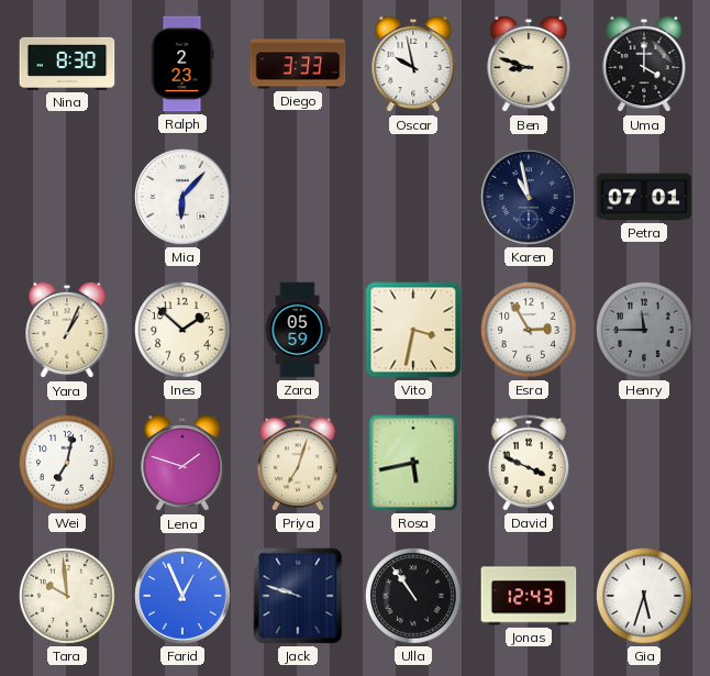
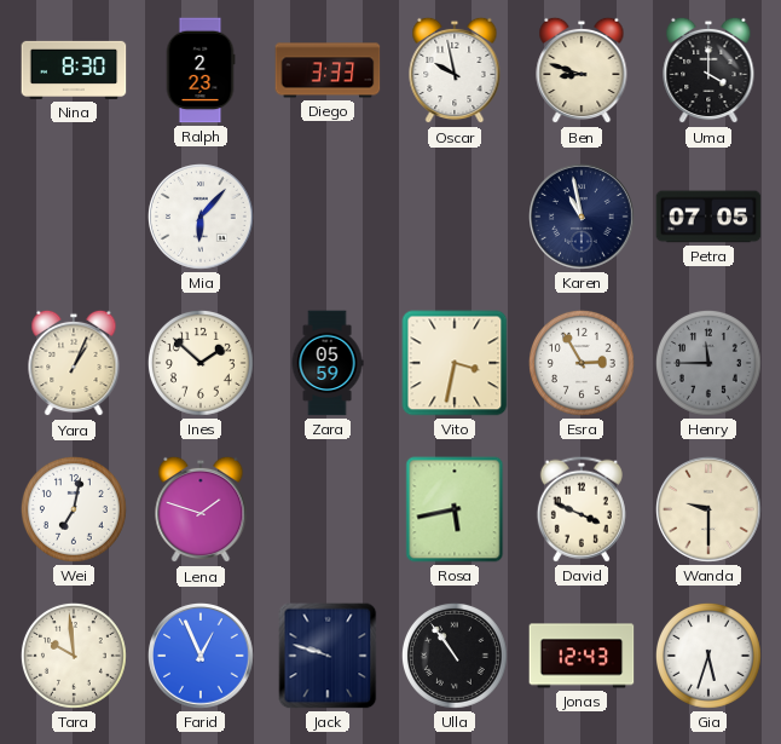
Petra: 07:01 -> 07:05 (708, 217)
Priya: 7:03 -> none (298, 463)
Wanda: none -> 9:30 (710, 511)
